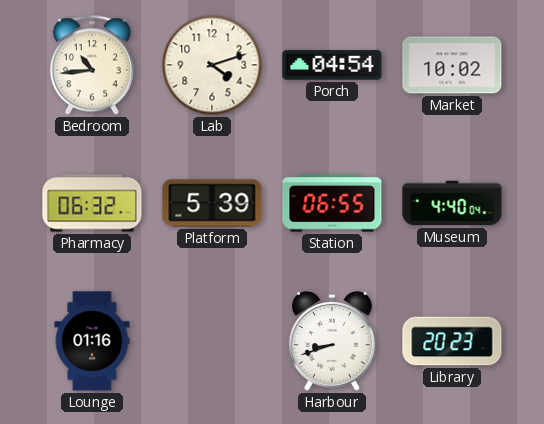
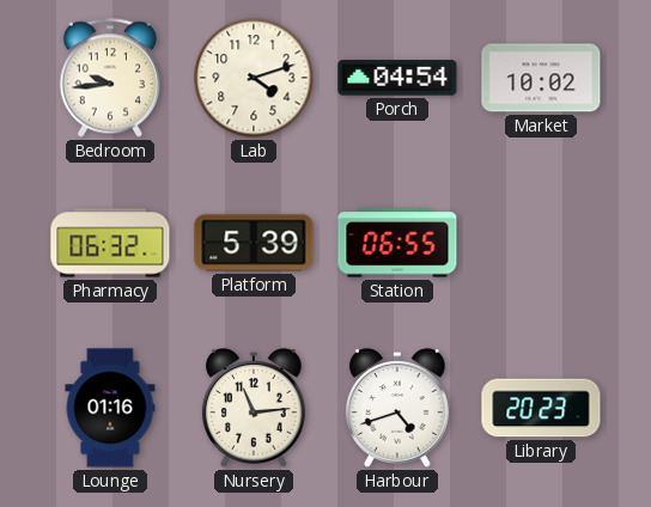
Bedroom: 10:44 -> 9:44 (110, 78)
Museum: 4:40 -> none (452, 203)
Nursery: none -> 11:14 (254, 408)
Harbour: 8:42 -> 4:42 (397, 408)
